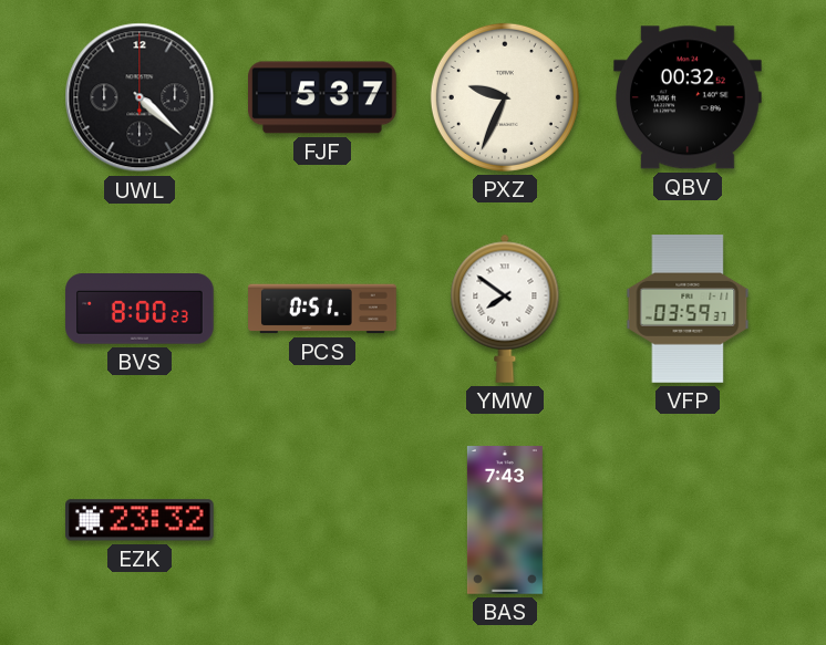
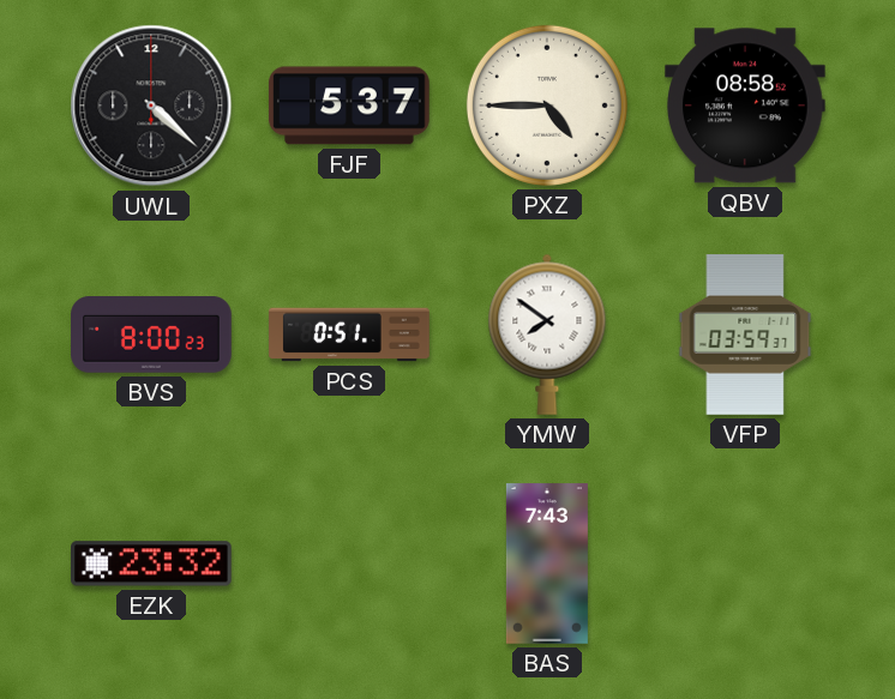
PXZ: 9:34 -> 4:45 (547, 106)
QBV: 00:32 -> 08:58 (746, 106)
